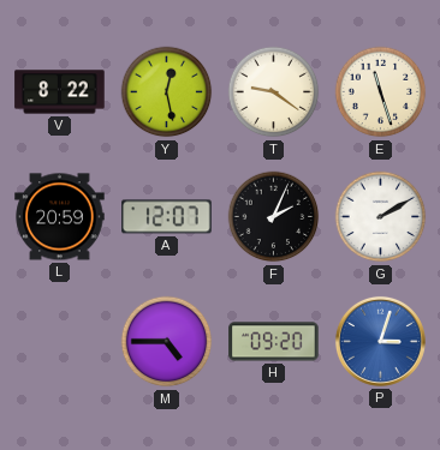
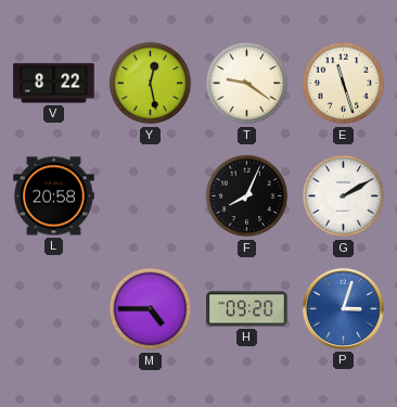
L: 20:59 -> 20:58 (54, 196)
A: 12:07 -> none (167, 217)
F: 2:04 -> 8:04 (247, 196)
